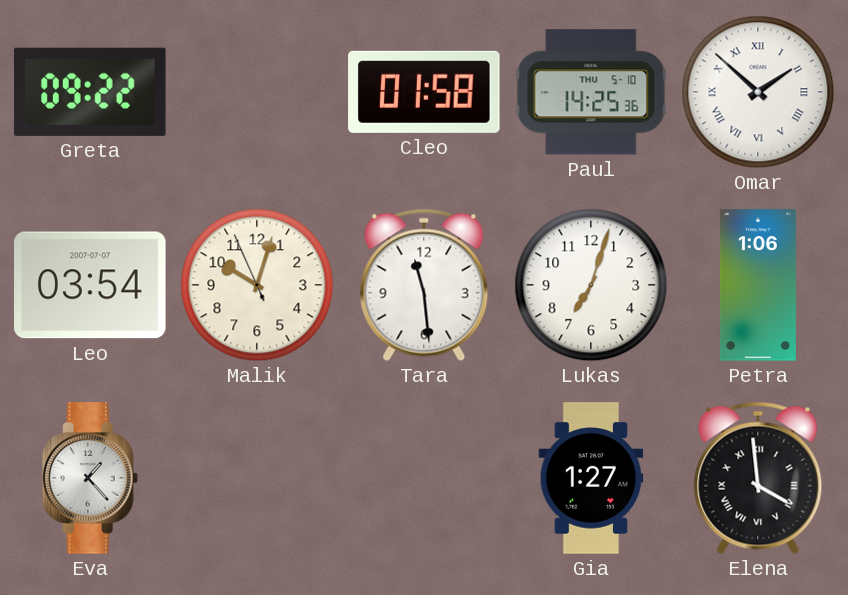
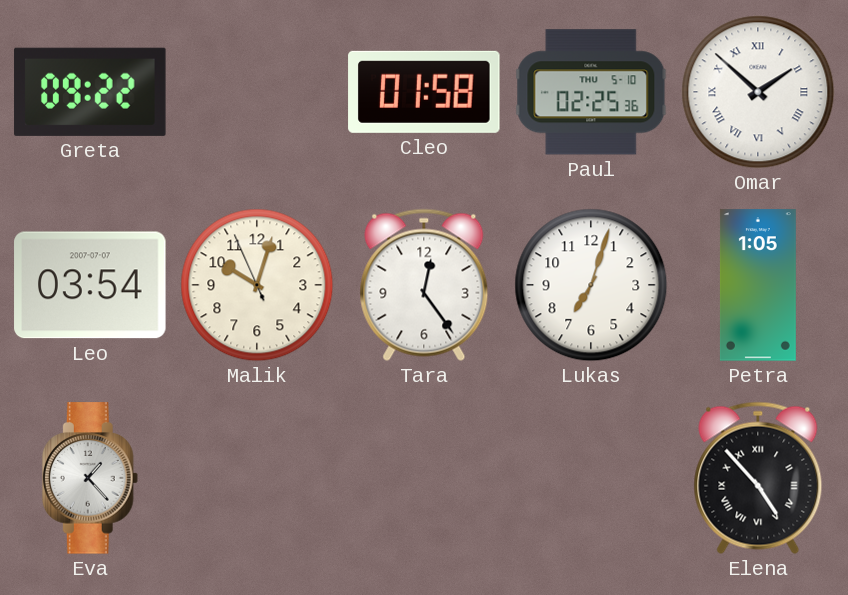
Paul: 14:25 -> 02:25 (591, 92)
Tara: 11:29 -> 12:24 (424, 285)
Petra: 1:06 -> 1:05 (758, 285)
Gia: 1:27 -> none (591, 478)
Elena: 3:59 -> 4:53 (758, 478)
